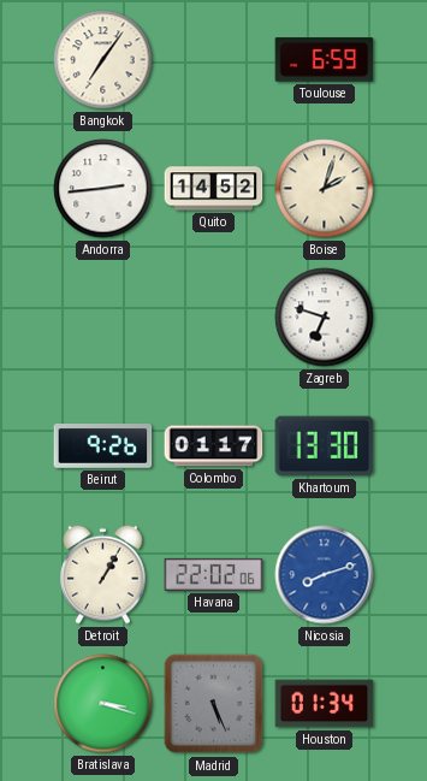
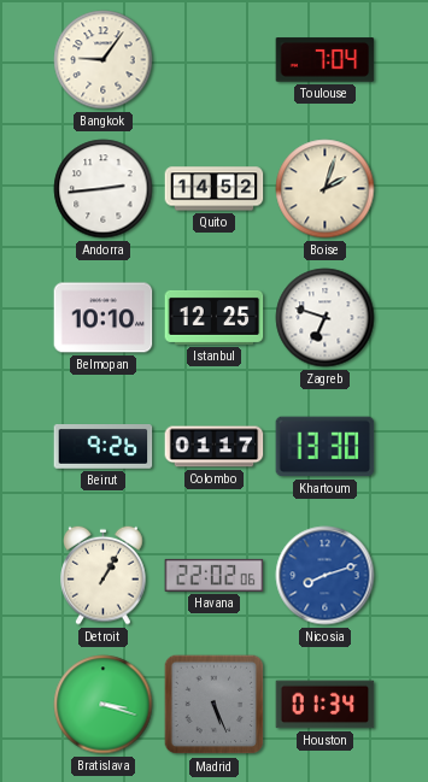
Bangkok: 7:06 -> 9:06 (104, 60)
Toulouse: 6:59 -> 7:04 (326, 60)
Belmopan: none -> 10:10 (104, 318)
Istanbul: none -> 12:25 (215, 317)
